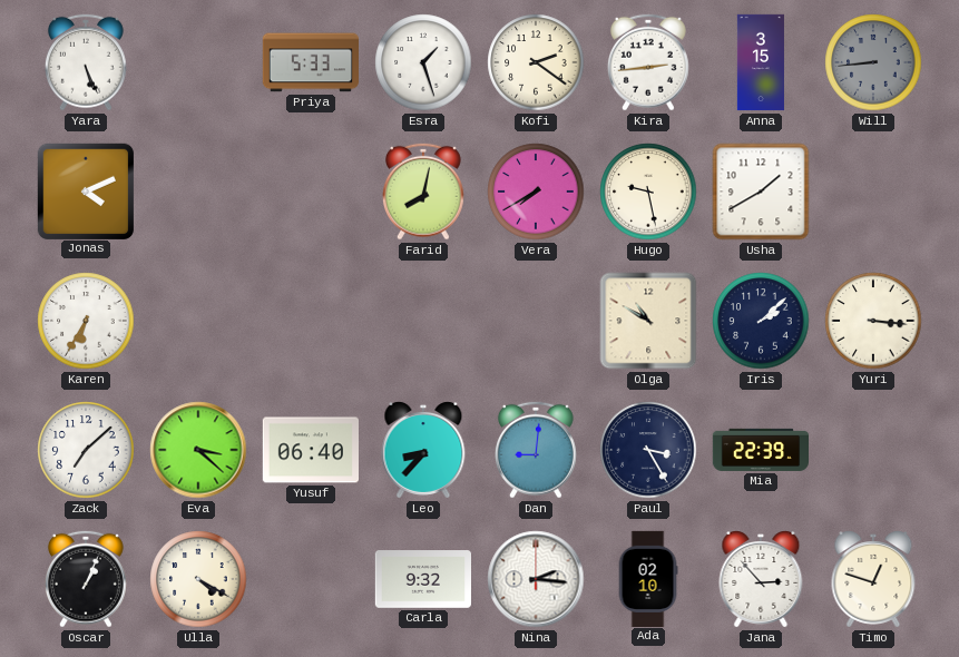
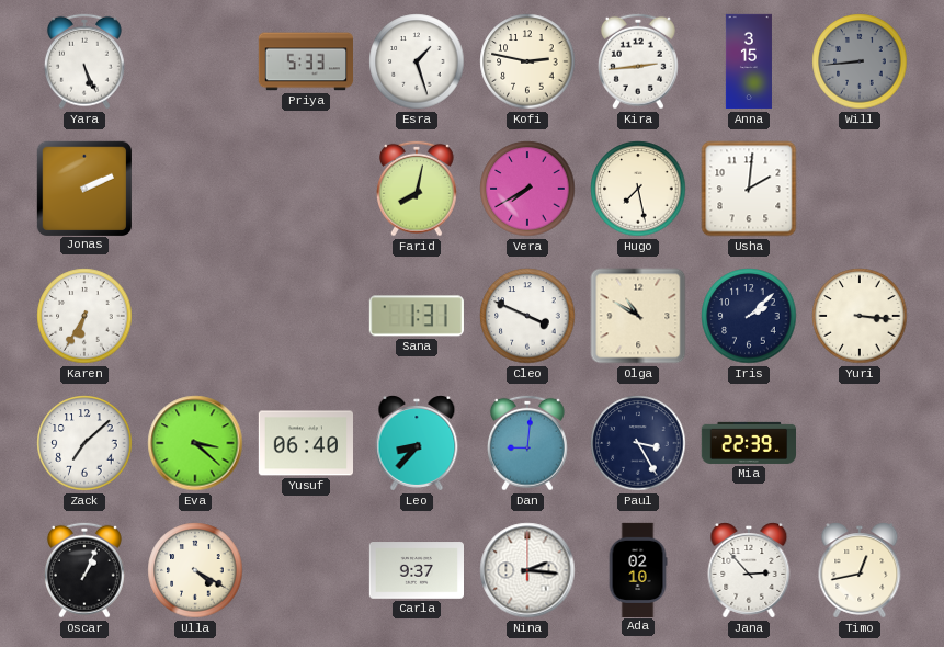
Kofi: 2:21 -> 2:47 (527, 61)
Jonas: 4:11 -> 2:11 (83, 188)
Hugo: 9:28 -> 7:28 (638, 189)
Usha: 1:40 -> 2:01 (749, 189)
Sana: none -> 1:31 (417, 316)
Cleo: none -> 3:49 (527, 316)
Carla: 9:32 -> 9:37 (416, 570)
Timo: 12:48 -> 12:43 (860, 570)
